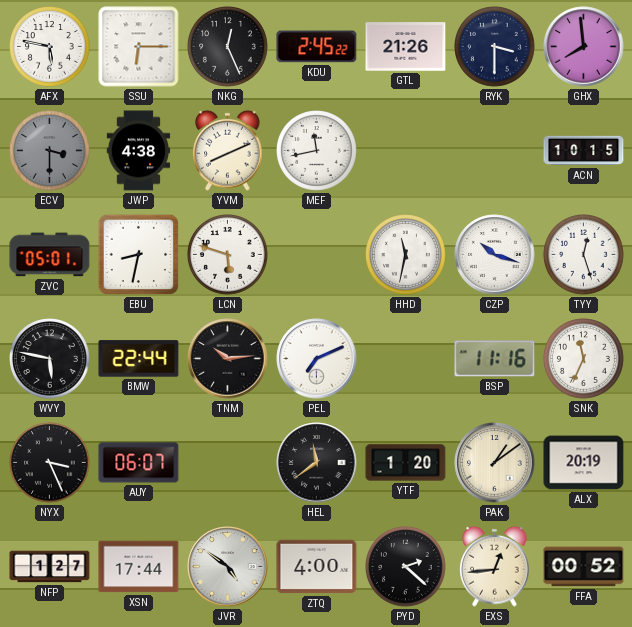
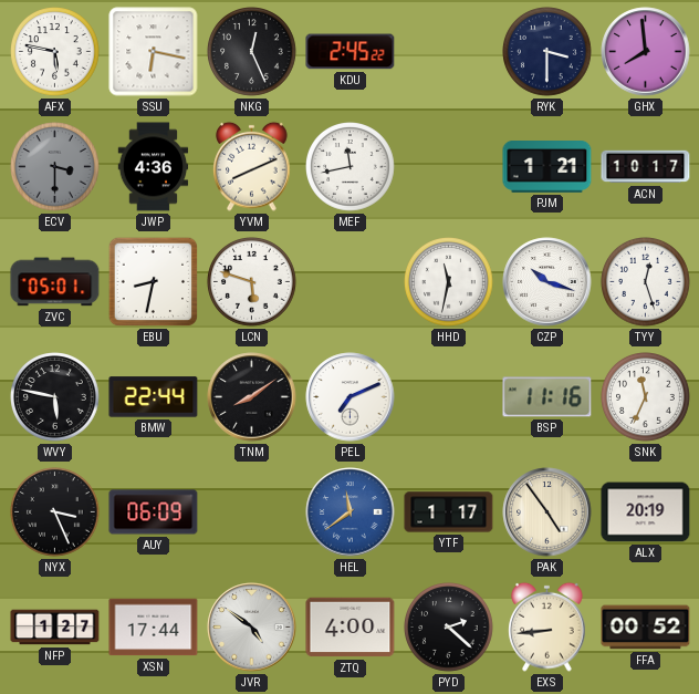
SSU: 6:15 -> 6:17 (154, 52)
GTL: 21:26 -> none (406, 47)
JWP: 4:38 -> 4:36 (154, 167)
PJM: none -> 1:21 (547, 167)
ACN: 10:15 -> 10:17 (646, 167)
TNM: 10:14 -> 8:09 (252, 397)
AUY: 06:07 -> 06:09 (154, 512)
HEL dial: black -> blue (351, 512)
YTF: 1:20 -> 1:17 (449, 512)
PAK: 1:09 -> 4:54 (547, 512)
EXS: 12:44 -> 8:44 (547, 626)
